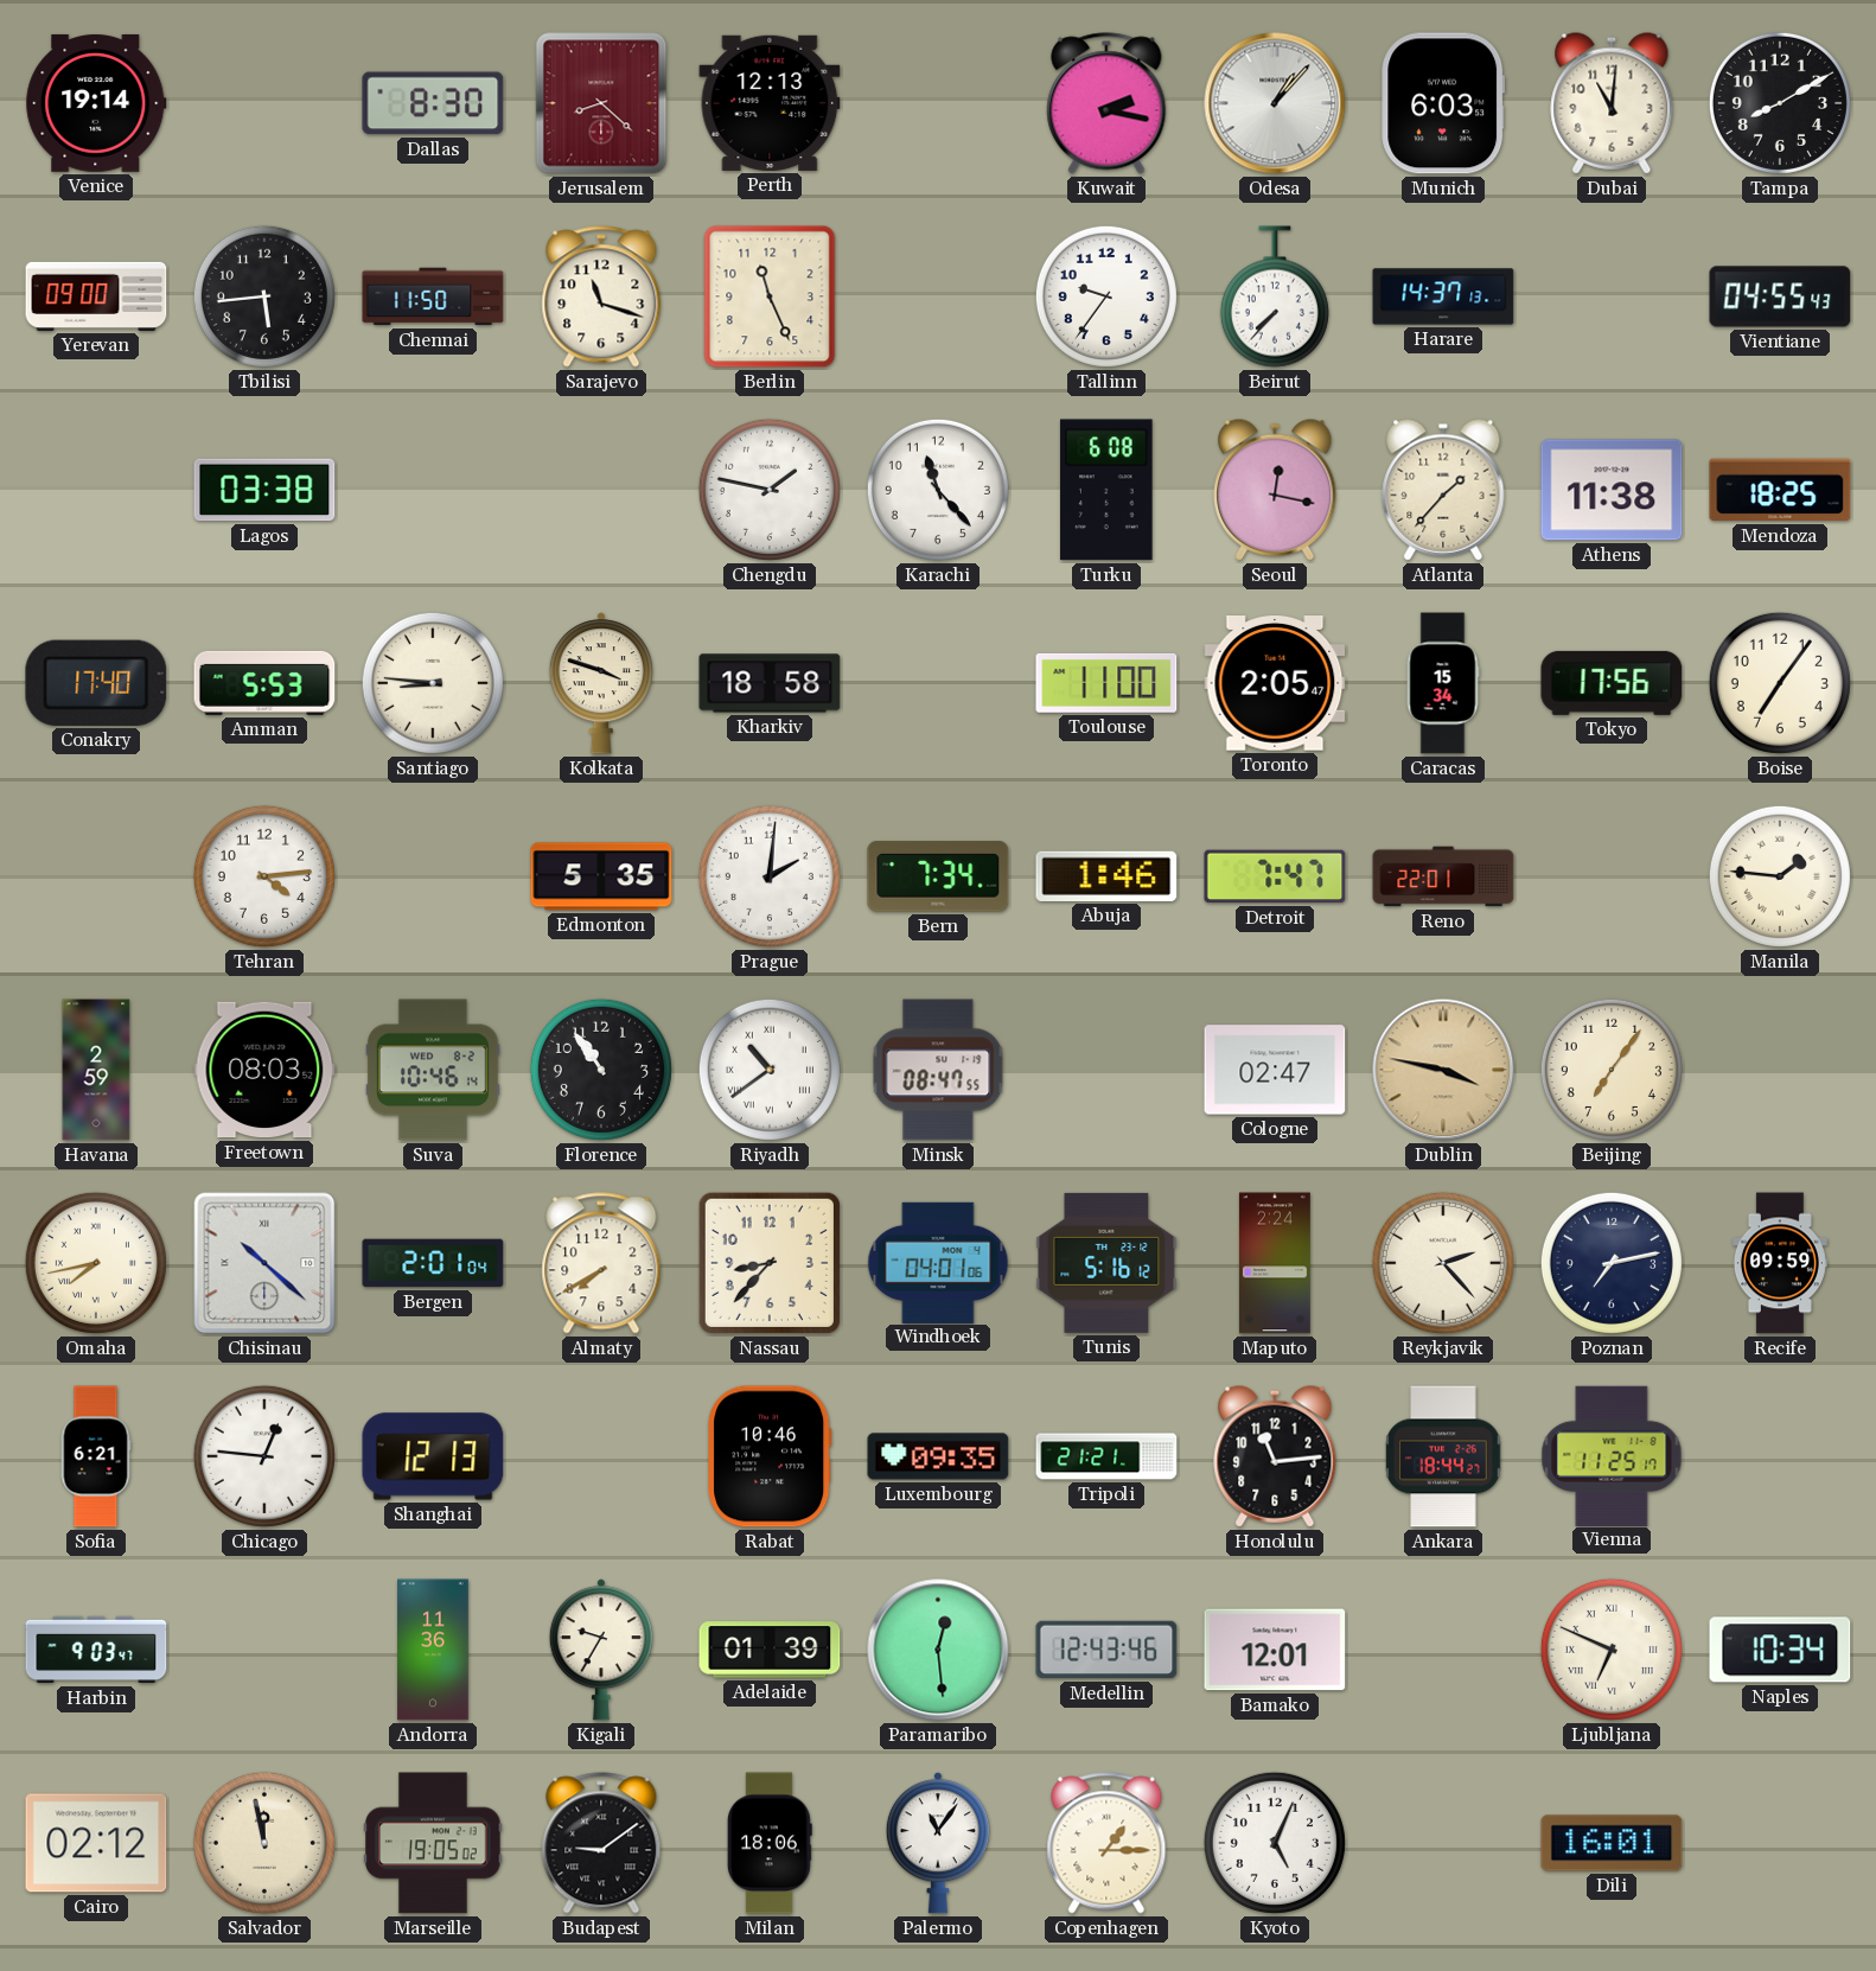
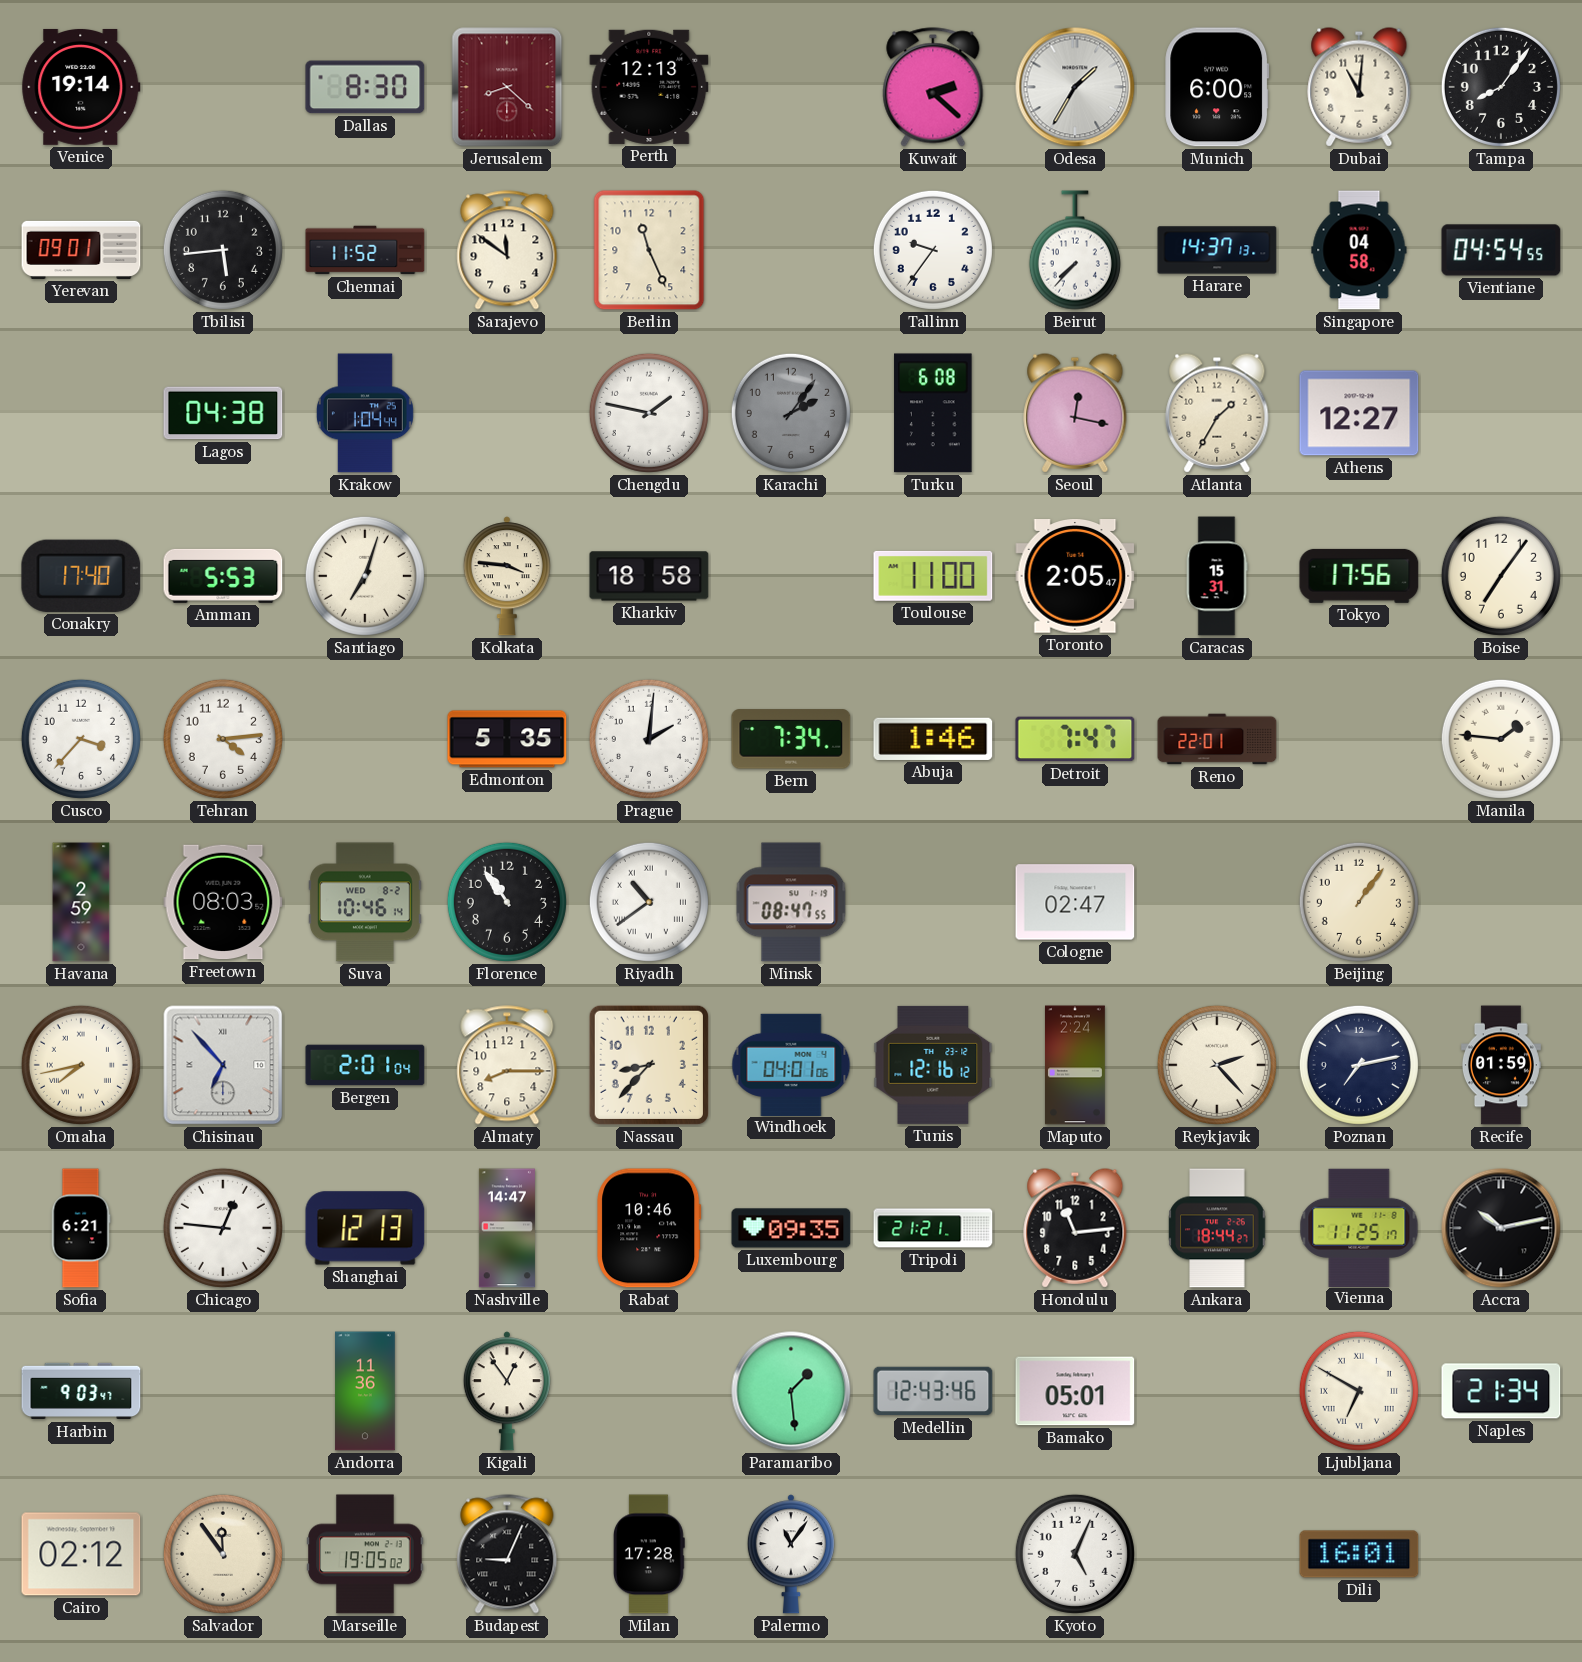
Kuwait: 2:17 -> 2:22 (933, 87)
Odesa: 1:07 -> 1:35 (1075, 87)
Munich: 6:03 -> 6:00 (1217, 87)
Tampa: 8:10 -> 8:06 (1501, 87)
Yerevan: 09:00 -> 09:01 (81, 250)
Chennai: 11:50 -> 11:52 (365, 250)
Sarajevo: 11:18 -> 11:51 (507, 250)
Singapore: none -> 04:58 (1359, 250)
Vientiane: 04:55 -> 04:54 (1501, 250)
Lagos: 03:38 -> 04:38 (223, 413)
Krakow: none -> 1:04 (365, 413)
Karachi: 11:23 -> 2:06 (791, 413)
Karachi dial: white -> grey (791, 413)
Atlanta: 1:37 -> 1:35 (1217, 413)
Athens: 11:38 -> 12:27 (1359, 413)
Mendoza: 18:25 -> none (1780, 490)
Santiago: 8:46 -> 7:03 (365, 576)
Kolkata: 3:48 -> 3:46 (507, 576)
Caracas: 15:34 -> 15:31 (1217, 576)
Cusco: none -> 3:37 (81, 739)
Dublin: 3:47 -> none (1443, 1070)
Beijing: 7:06 -> 1:06 (1359, 902)
Chisinau: 10:22 -> 6:53 (223, 1065)
Almaty: 7:40 -> 8:15 (507, 1065)
Tunis: 5:16 -> 12:16 (933, 1065)
Recife: 09:59 -> 01:59 (1501, 1065)
Nashville: none -> 14:47 (507, 1228)
Accra: none -> 10:13 (1501, 1228)
Kigali: 9:35 -> 12:54 (507, 1391)
Adelaide: 01:39 -> none (770, 1650)
Paramaribo: 12:29 -> 1:29 (791, 1391)
Bamako: 12:01 -> 05:01 (1075, 1391)
Ljubljana: 6:49 -> 6:50 (1359, 1391)
Naples: 10:34 -> 21:34 (1501, 1391)
Salvador: 11:58 -> 11:54 (223, 1554)
Budapest: 9:09 -> 9:04 (507, 1554)
Milan: 18:06 -> 17:28 (649, 1554)
Copenhagen: 1:15 -> none (1106, 1843)
